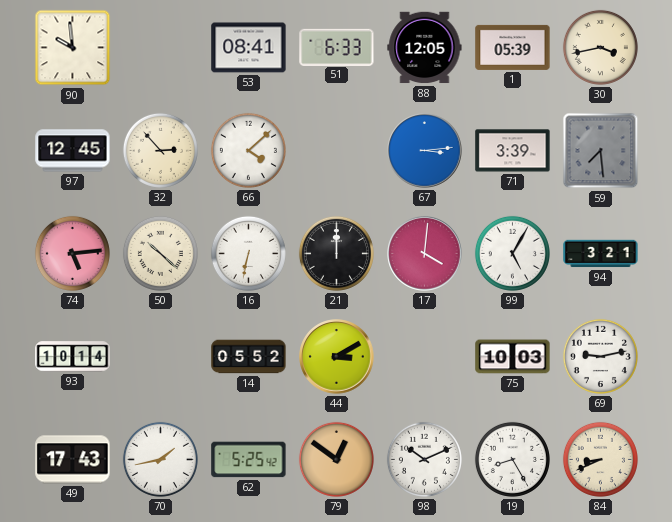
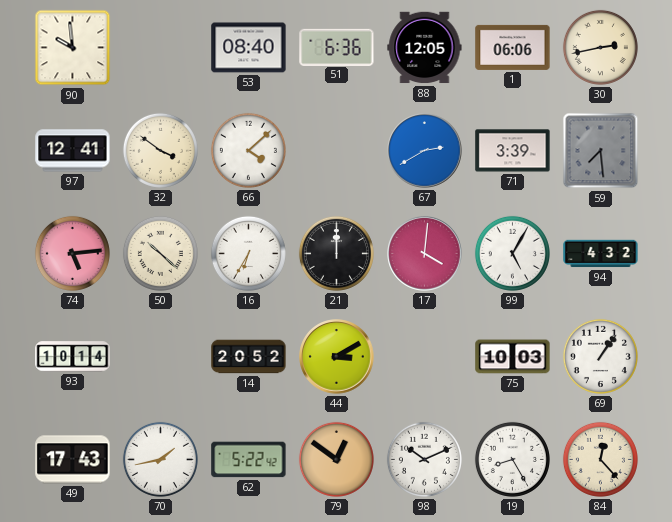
53: 08:41 -> 08:40 (249, 48)
51: 6:33 -> 6:36 (337, 47)
1: 05:39 -> 06:06 (513, 47)
30: 3:43 -> 2:43 (600, 47)
97: 12:45 -> 12:41 (73, 151)
32: 2:53 -> 3:51 (160, 150)
67: 3:14 -> 2:40 (425, 151)
16: 6:32 -> 6:35 (248, 253)
94: 3:21 -> 4:32 (601, 254)
14: 05:52 -> 20:52 (249, 357)
69: 9:13 -> 1:06 (600, 356)
62: 5:25 -> 5:22 (249, 460)
84: 8:41 -> 12:23 (600, 459)
